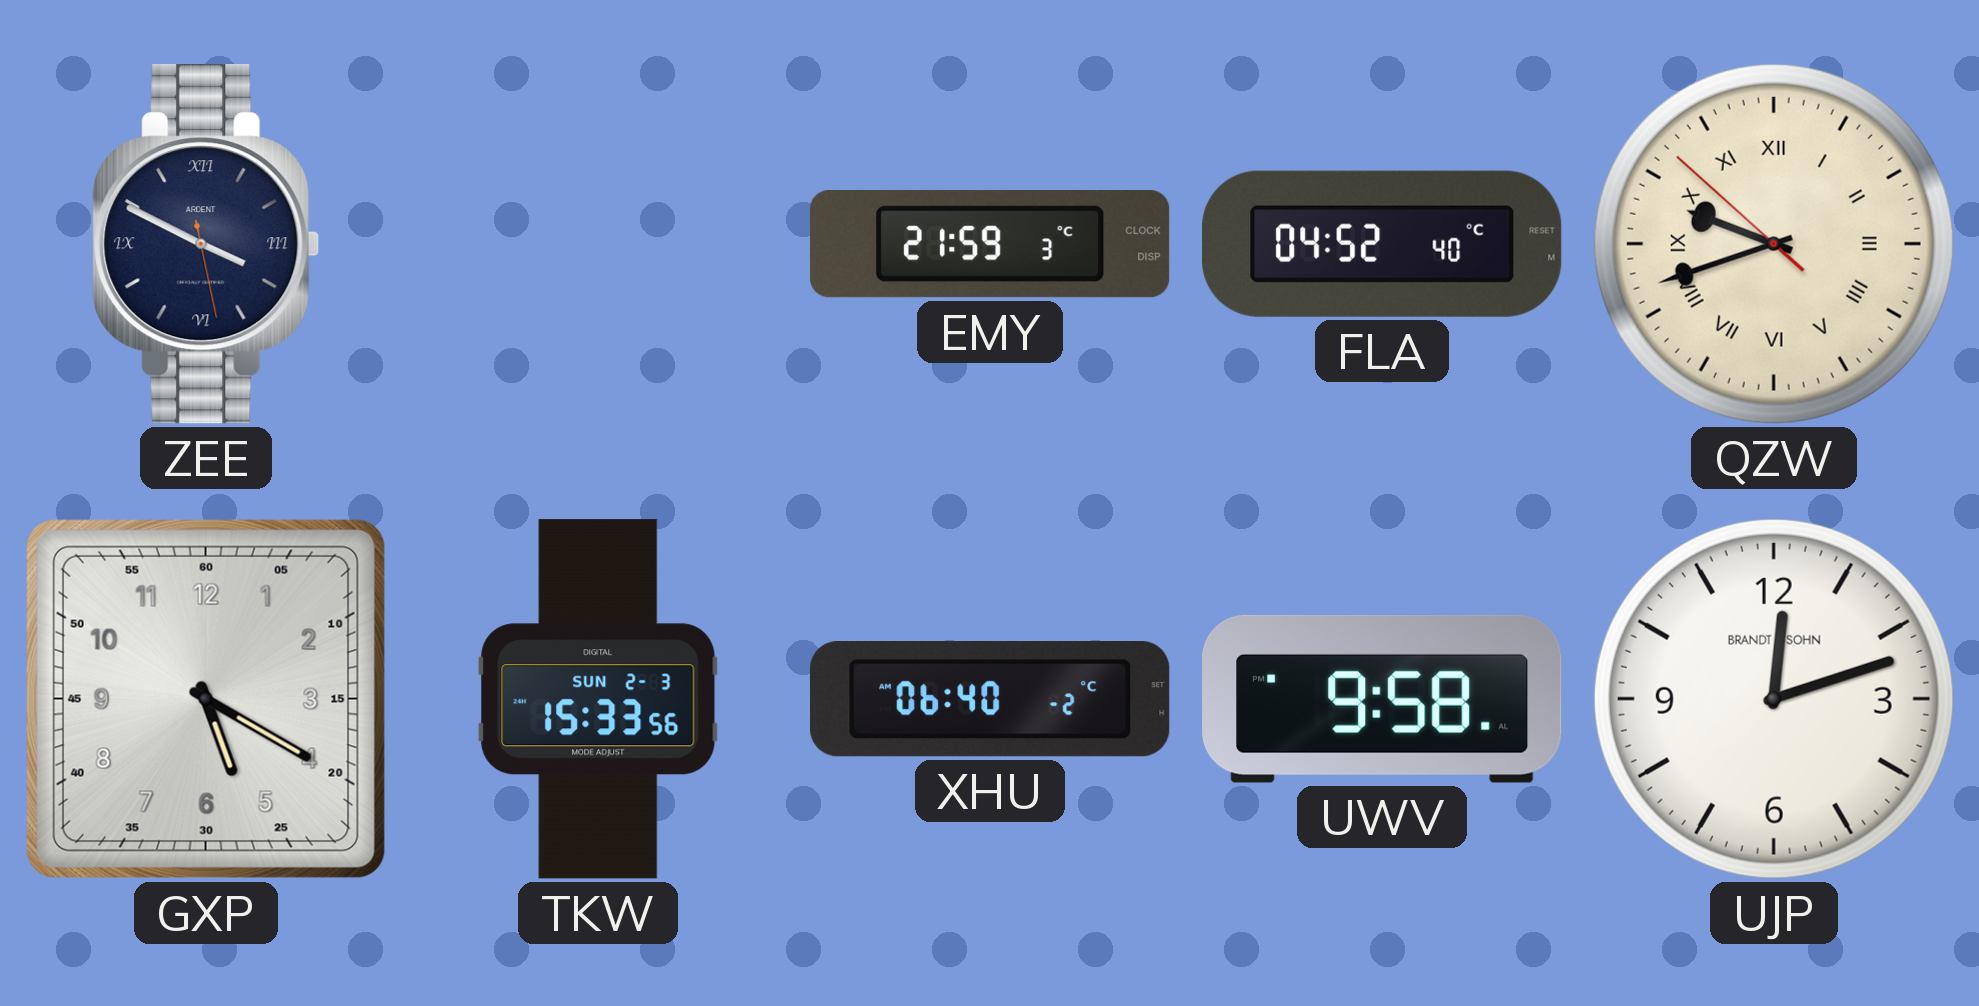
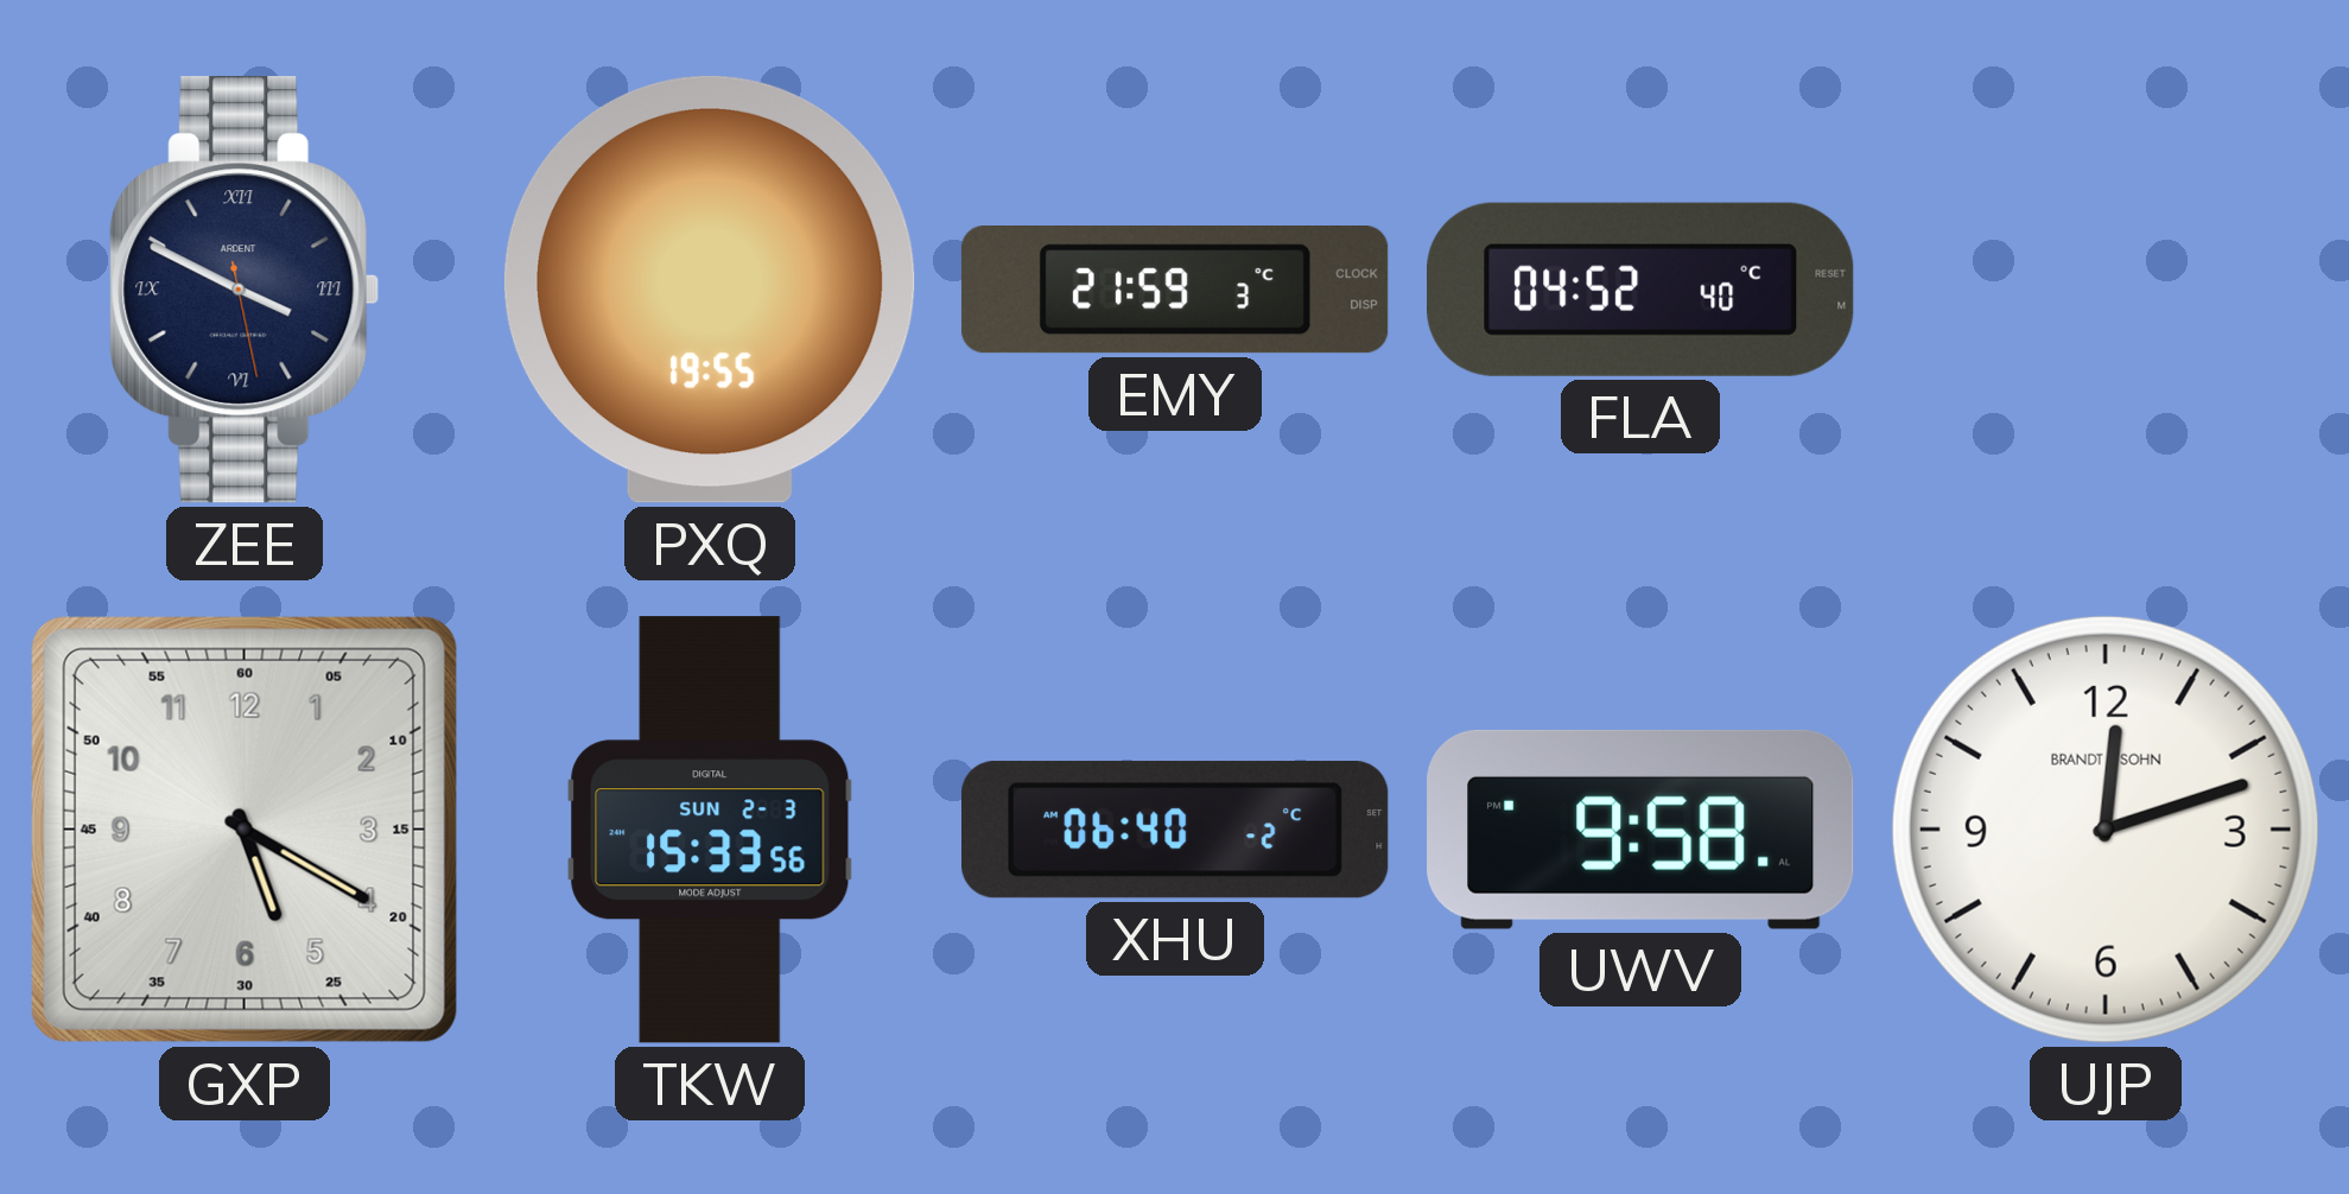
PXQ: none -> 19:55 (710, 290)
QZW: 9:41 -> none (1774, 244)
